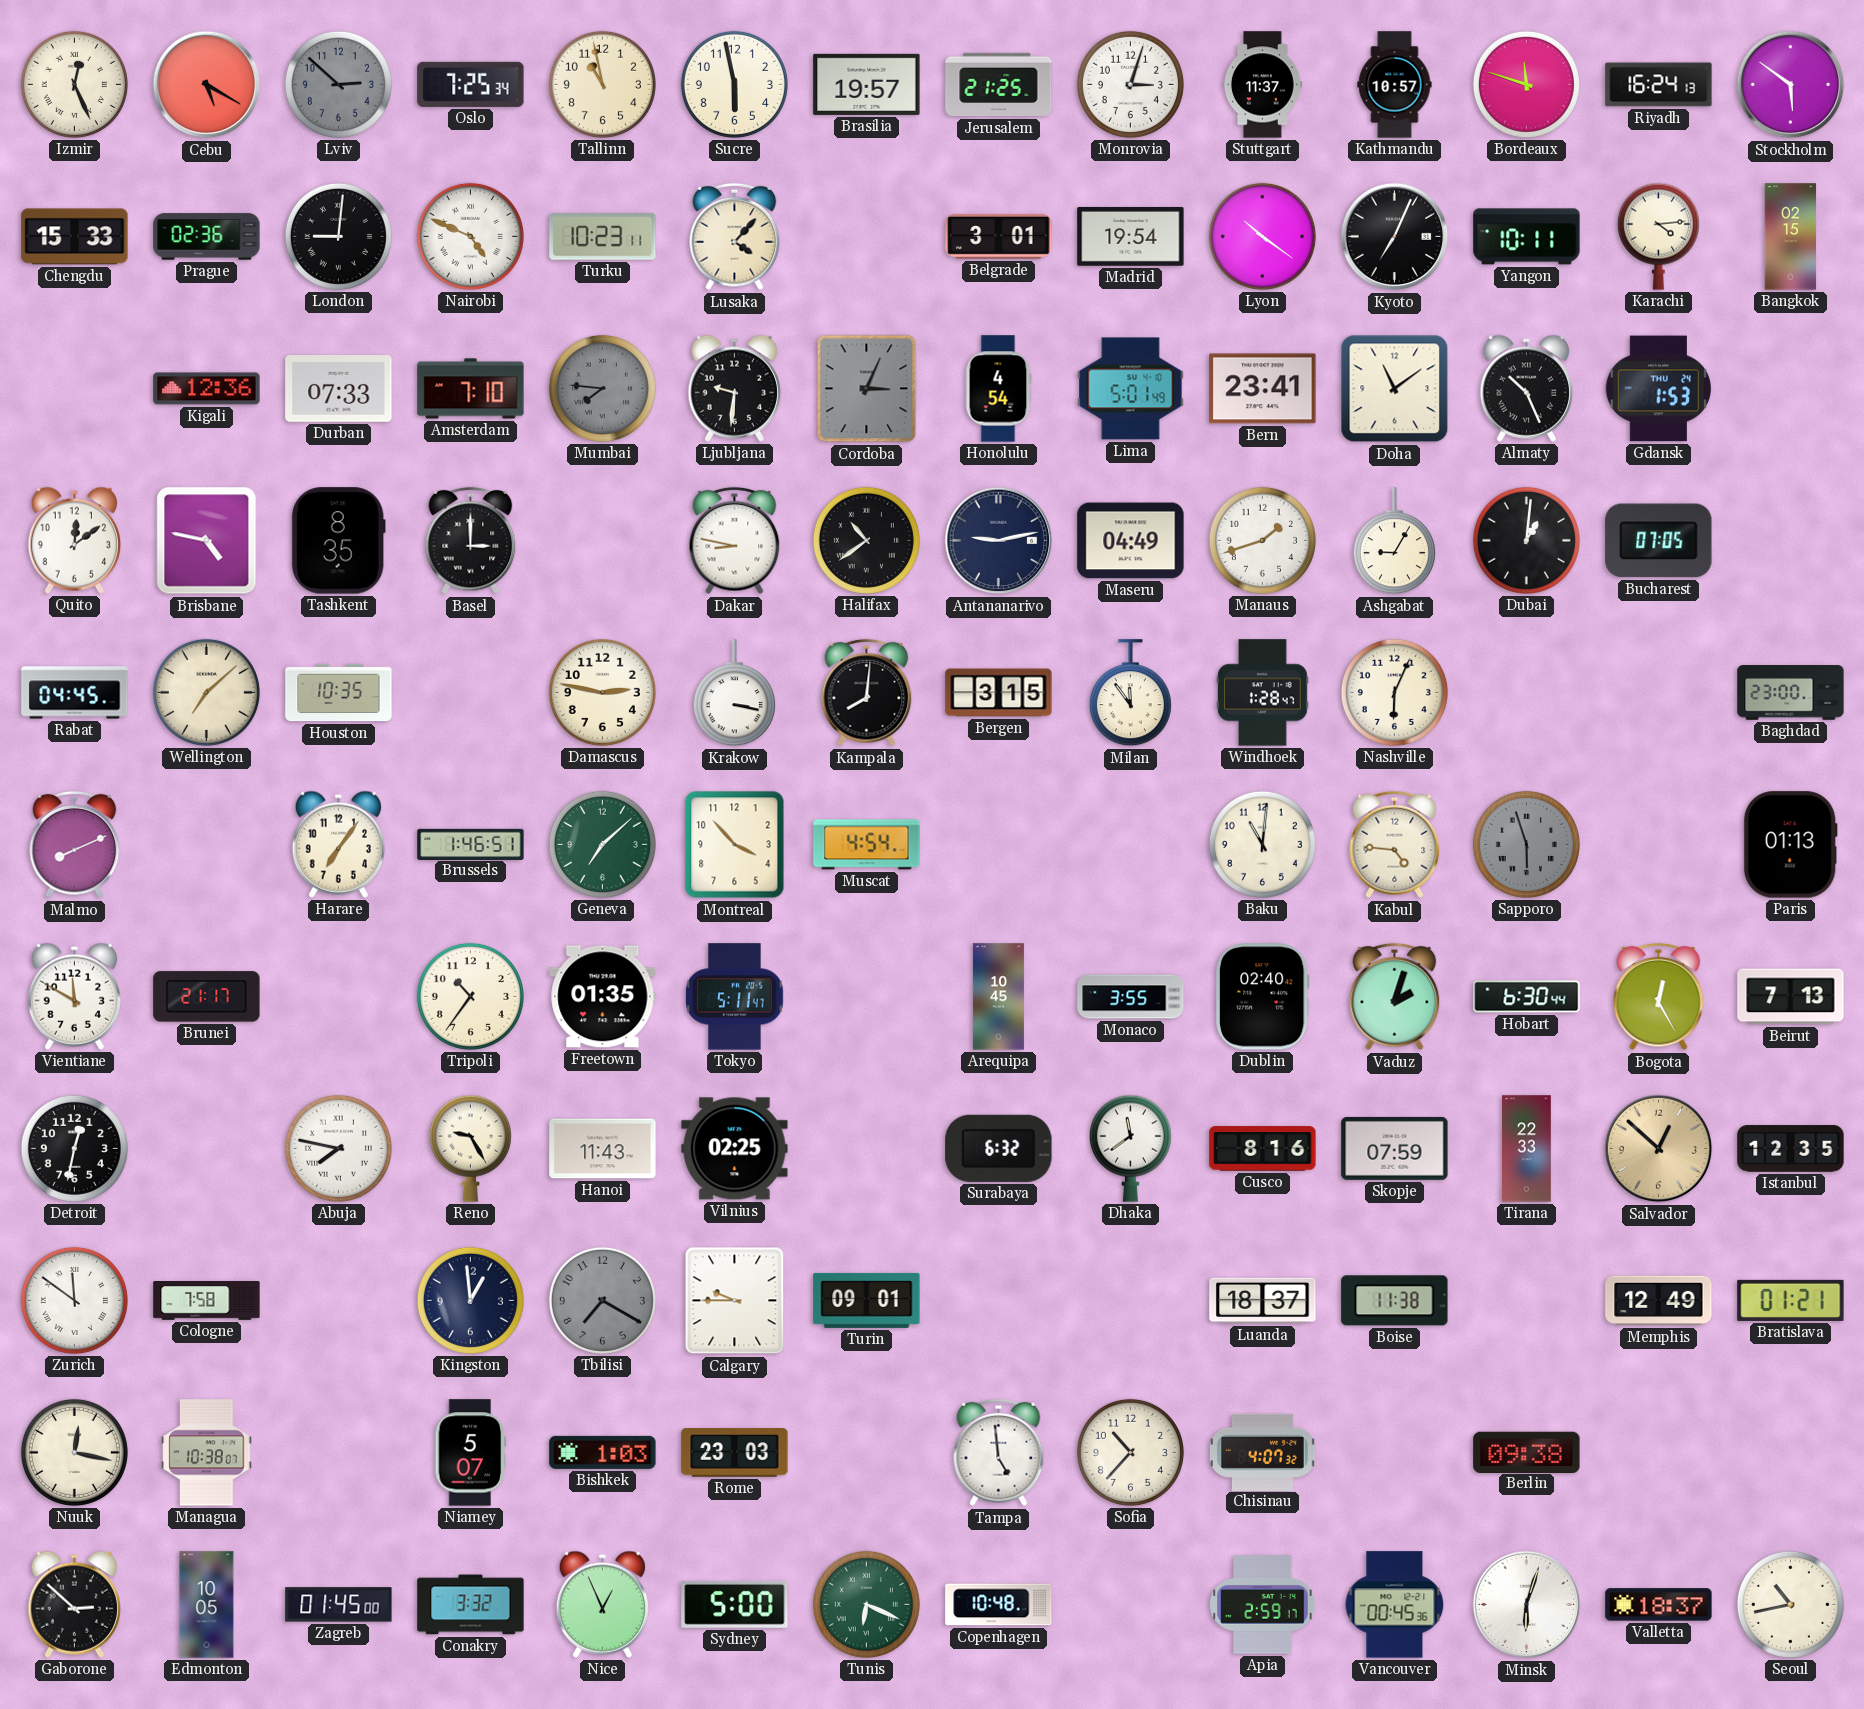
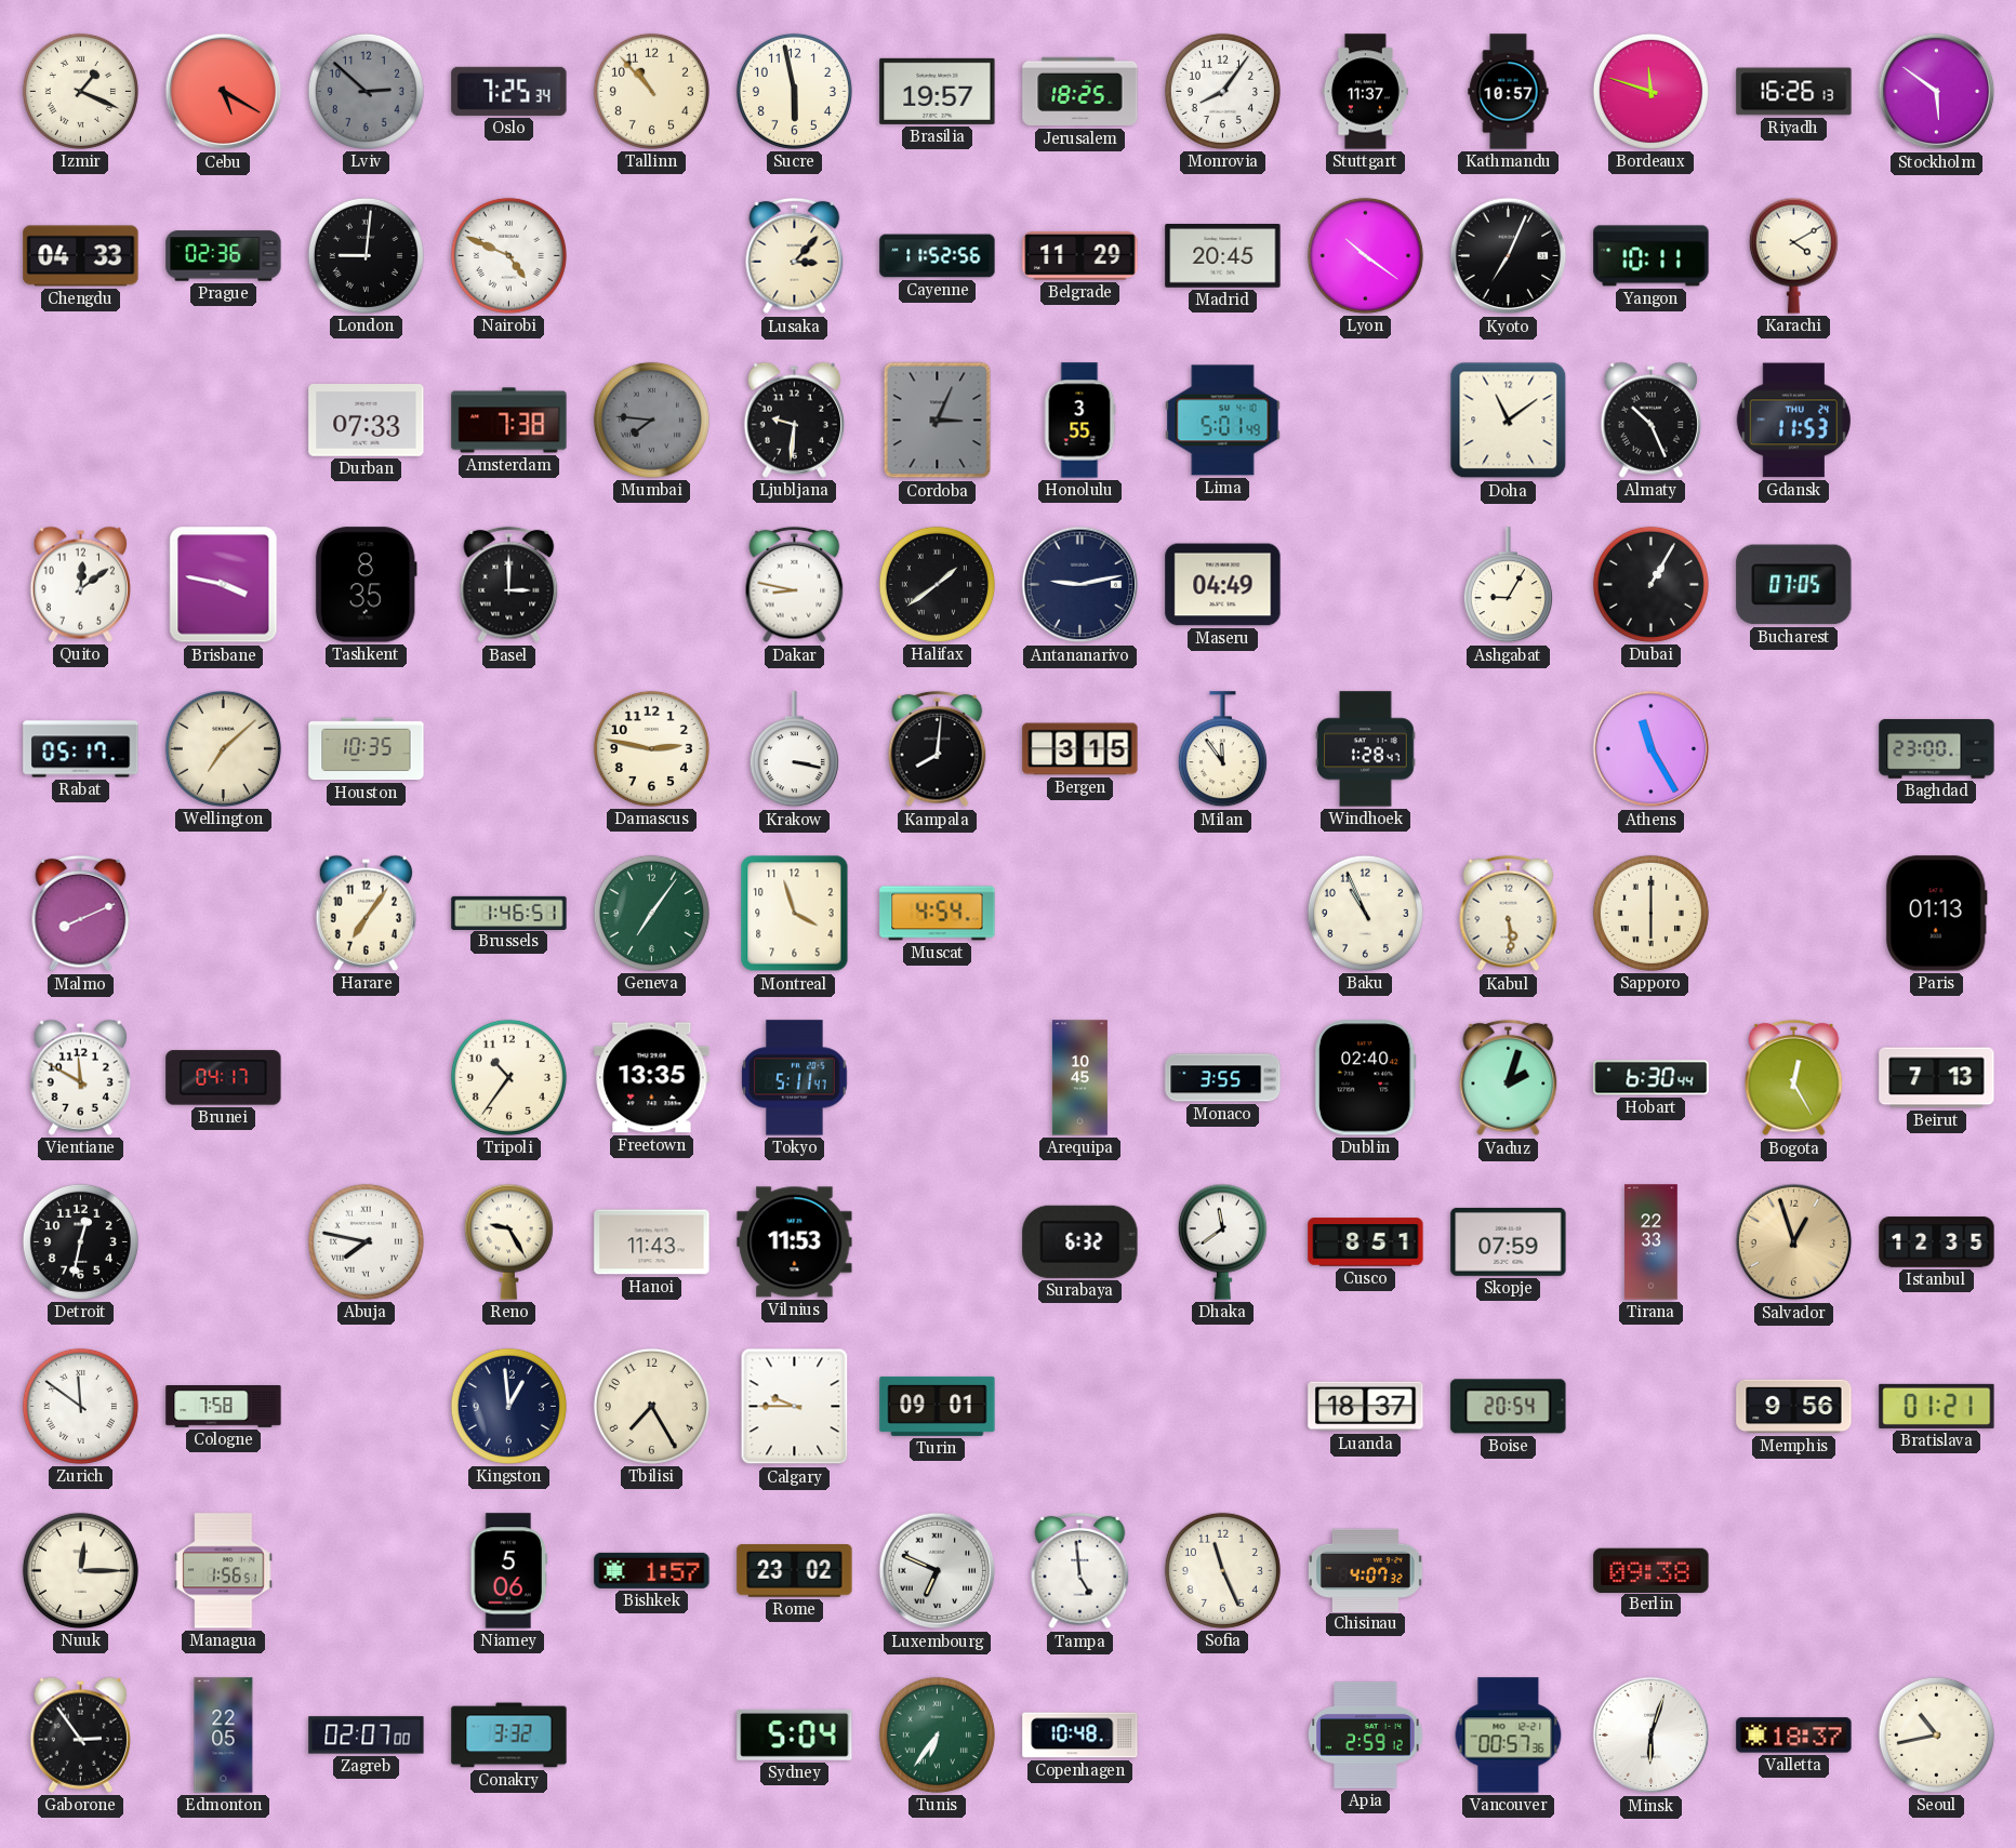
Izmir: 12:26 -> 1:19 (80, 91)
Tallinn: 10:58 -> 10:53 (651, 91)
Jerusalem: 21:25 -> 18:25 (1080, 92)
Monrovia: 3:03 -> 8:06 (1222, 91)
Riyadh: 16:24 -> 16:26 (1794, 92)
Chengdu: 15:33 -> 04:33 (81, 256)
Turku: 10:23 -> none (603, 237)
Lusaka: 4:07 -> 3:07 (795, 256)
Cayenne: none -> 11:52 (938, 256)
Belgrade: 3:01 -> 11:29 (1080, 255)
Madrid: 19:54 -> 20:45 (1223, 256)
Karachi: 4:14 -> 4:10 (1793, 255)
Bangkok: 02:15 -> none (1791, 237)
Kigali: 12:36 -> none (207, 389)
Amsterdam: 7:10 -> 7:38 (509, 421)
Honolulu: 4:54 -> 3:55 (1079, 421)
Bern: 23:41 -> none (1263, 389)
Gdansk: 1:53 -> 11:53 (1793, 421)
Brisbane: 4:47 -> 3:47 (224, 585)
Halifax: 10:39 -> 1:39 (937, 584)
Manaus: 1:42 -> none (1262, 540)
Dubai: 1:01 -> 1:05 (1650, 584)
Rabat: 04:45 -> 05:17 (81, 749)
Nashville: 6:04 -> none (1394, 692)
Athens: none -> 11:25 (1652, 749)
Geneva: 7:08 -> 7:06 (651, 913)
Montreal: 3:53 -> 3:57 (795, 914)
Baku: 11:01 -> 10:56 (1365, 913)
Kabul: 4:46 -> 5:29 (1509, 914)
Sapporo: 5:57 -> 6:00 (1650, 913)
Sapporo dial: grey -> cream (1650, 913)
Brunei: 21:17 -> 04:17 (224, 1078)
Freetown: 01:35 -> 13:35 (652, 1078)
Vilnius: 02:25 -> 11:53 (795, 1242)
Cusco: 8:16 -> 8:51 (1366, 1242)
Salvador: 12:52 -> 12:57 (1794, 1242)
Tbilisi: 7:20 -> 7:25 (651, 1406)
Tbilisi dial: grey -> cream (651, 1406)
Boise: 11:38 -> 20:54 (1509, 1407)
Memphis: 12:49 -> 9:56 (1794, 1407)
Nuuk: 12:17 -> 12:15 (80, 1570)
Managua: 10:38 -> 1:56 (224, 1571)
Niamey: 5:07 -> 5:06 (509, 1571)
Bishkek: 1:03 -> 1:57 (652, 1570)
Rome: 23:03 -> 23:02 (795, 1571)
Luxembourg: none -> 6:49 (938, 1571)
Sofia: 10:37 -> 11:26 (1222, 1570)
Gaborone: 2:52 -> 2:54 (80, 1734)
Edmonton: 10:05 -> 22:05 (224, 1736)
Zagreb: 01:45 -> 02:07 (367, 1736)
Nice: 12:56 -> none (602, 1604)
Sydney: 5:00 -> 5:04 (795, 1734)
Tunis: 6:19 -> 6:36 (937, 1734)
Apia: 2:59:17 -> 2:59:12 (1366, 1736)
Vancouver: 00:45 -> 00:57 (1509, 1736)
